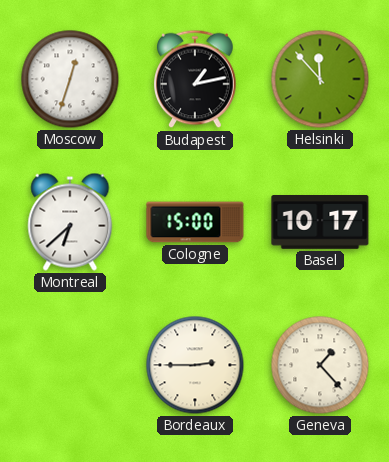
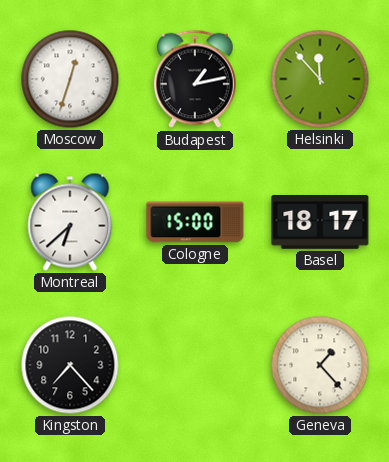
Basel: 10:17 -> 18:17 (320, 223)
Kingston: none -> 7:23 (70, 365)
Bordeaux: 2:45 -> none (195, 365)
